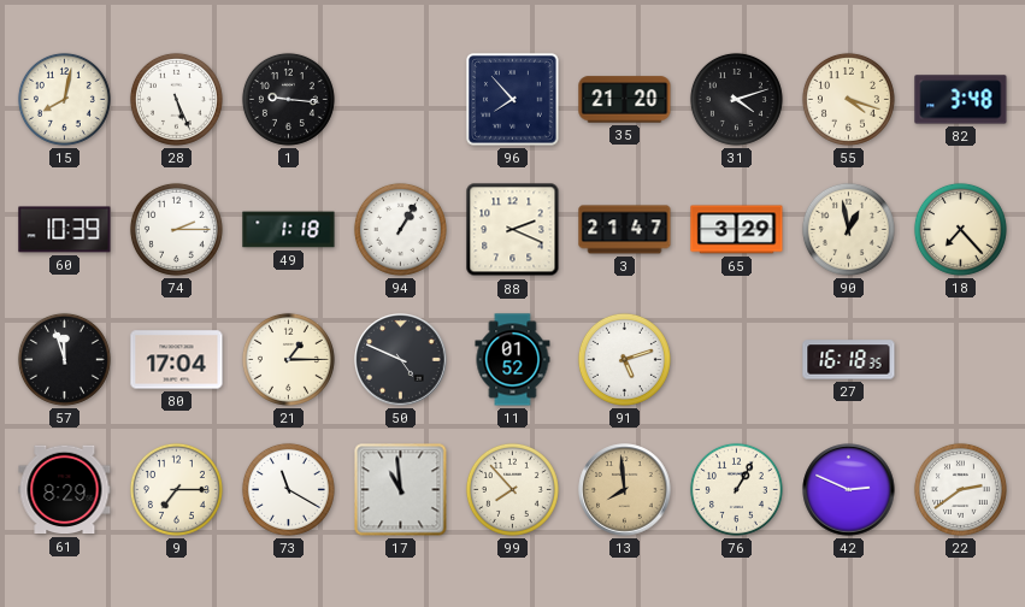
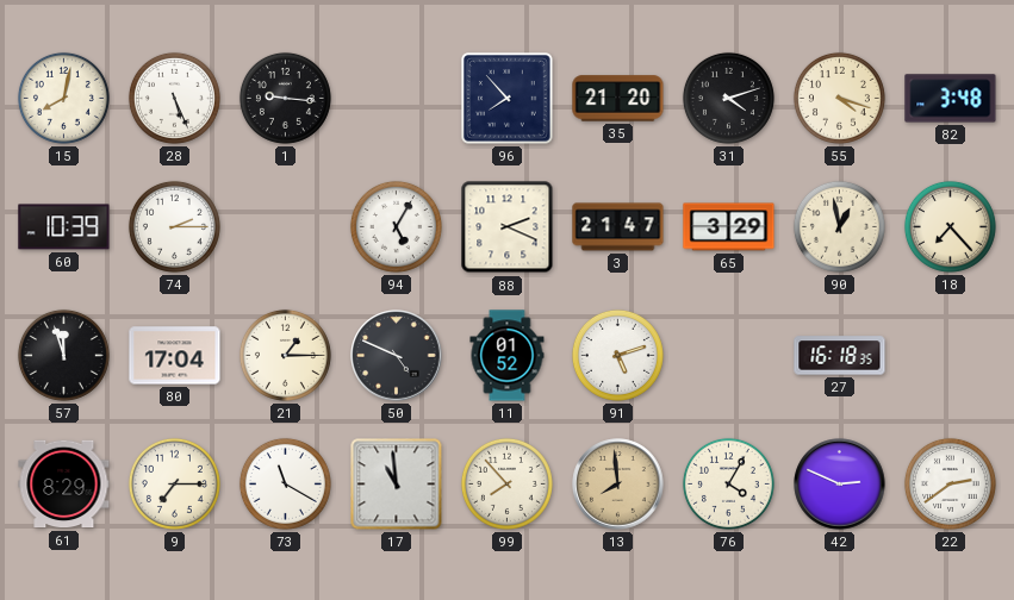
49: 1:18 -> none (289, 230)
94: 1:05 -> 5:05 (396, 226)
76: 1:05 -> 4:05 (728, 483)
